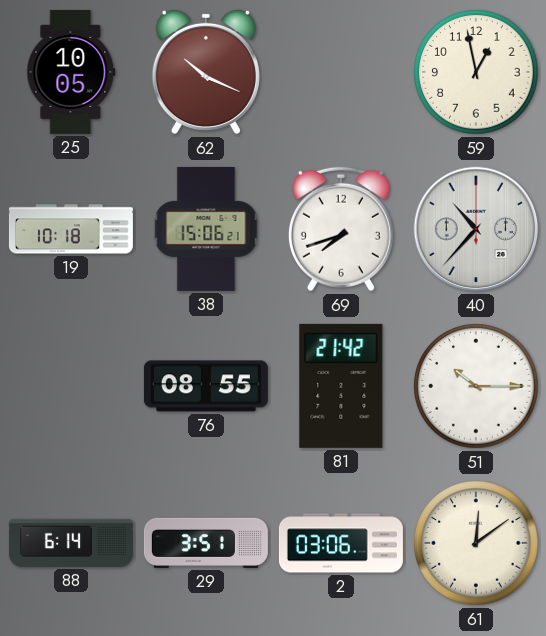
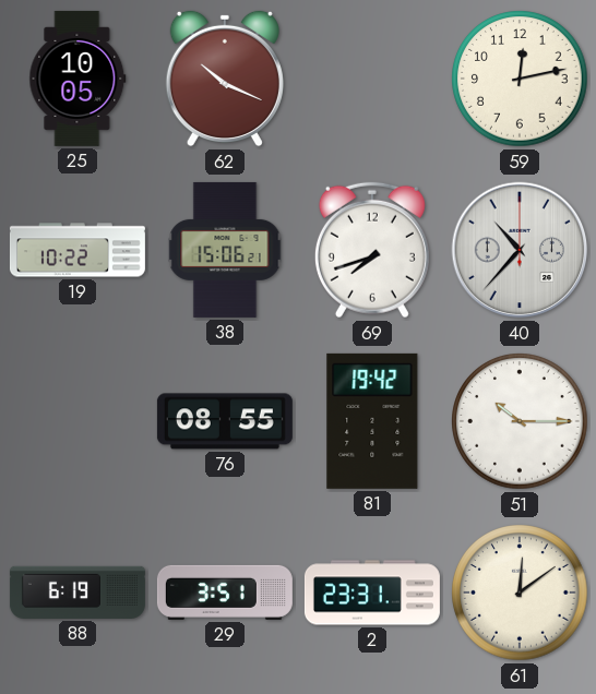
59: 12:58 -> 12:13 (520, 79)
19: 10:18 -> 10:22 (78, 250)
81: 21:42 -> 19:42 (372, 421)
88: 6:14 -> 6:19 (78, 593)
2: 03:06 -> 23:31 (372, 593)
